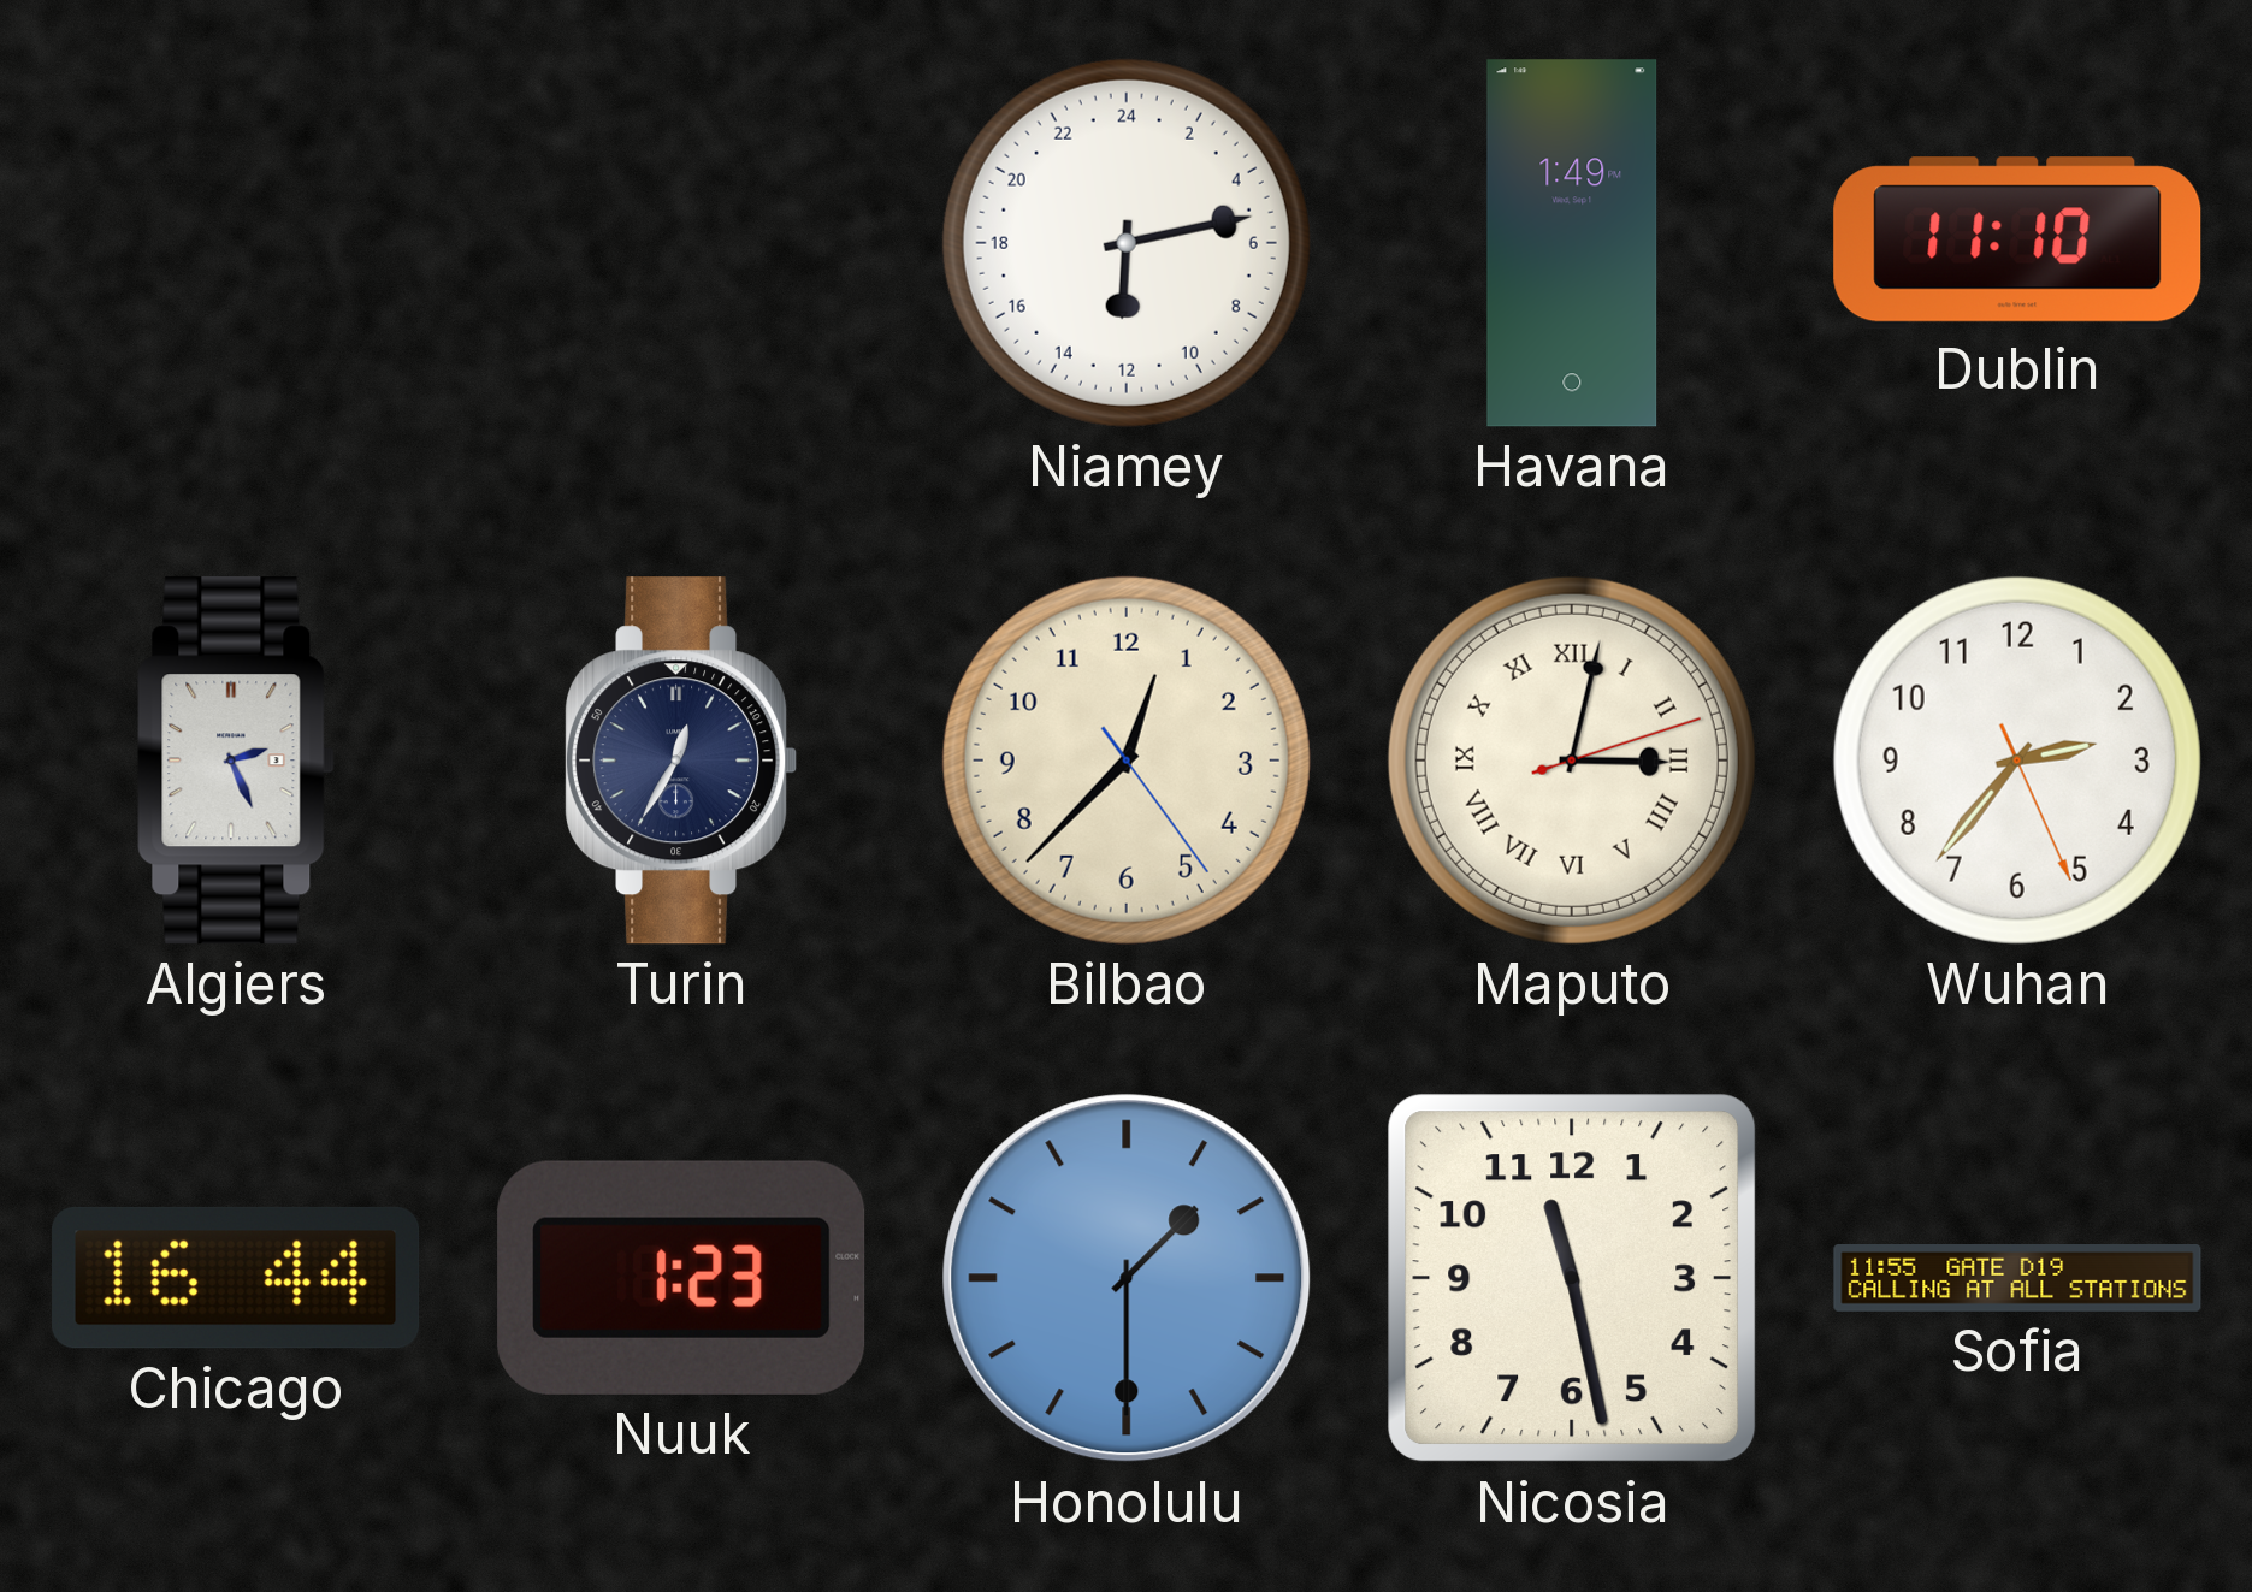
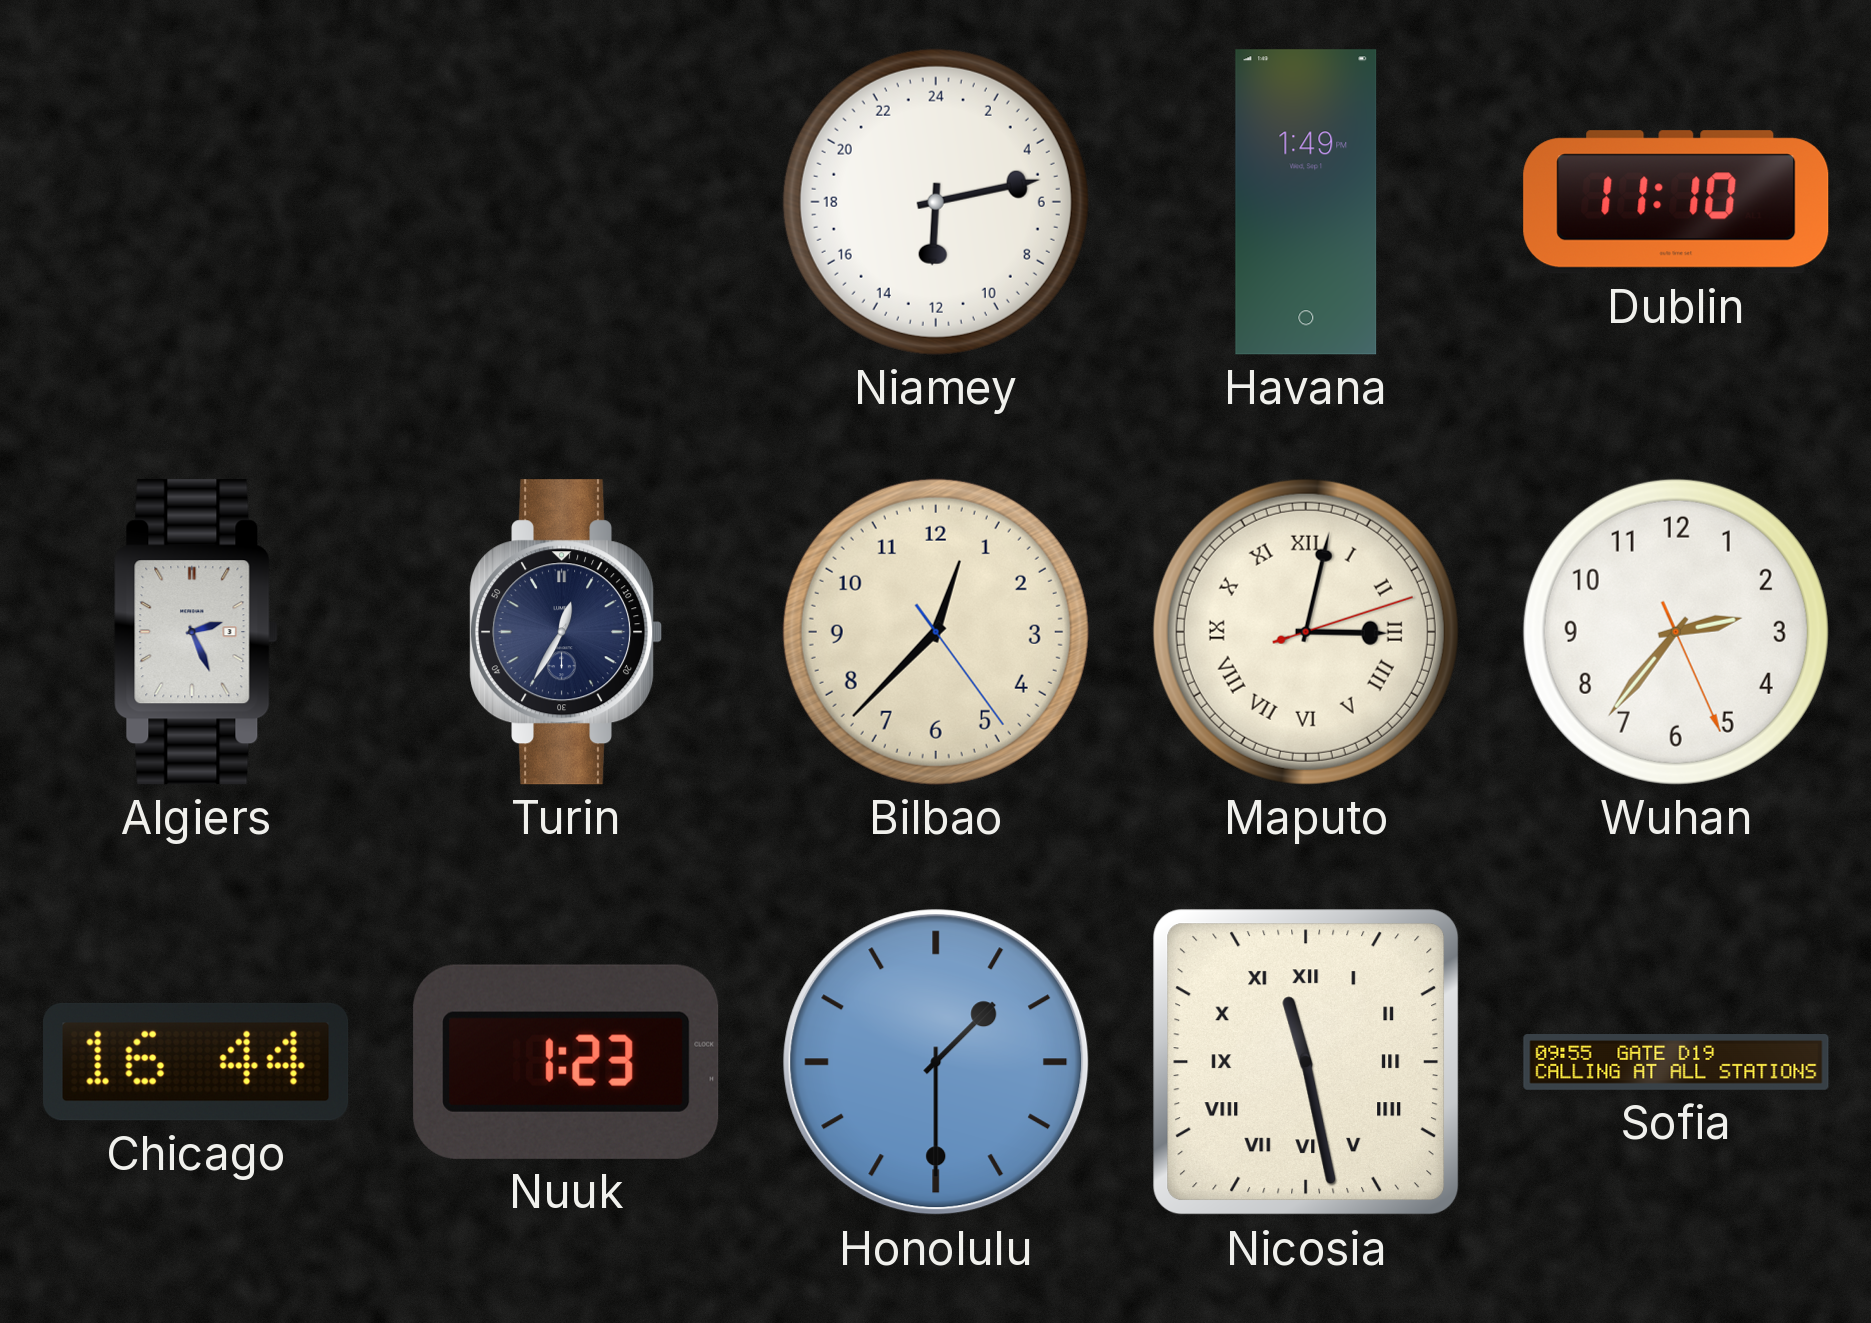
Nicosia numerals: Arabic -> Roman (1306, 1062)
Sofia: 11:55 -> 09:55 (1676, 1063)
